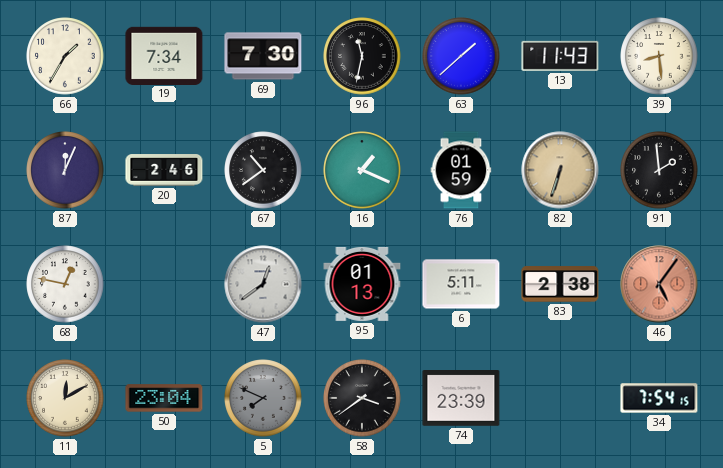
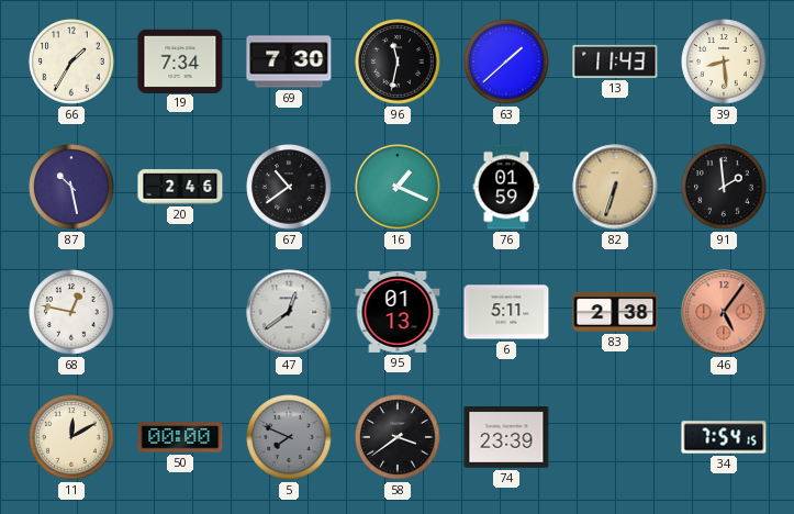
87: 12:04 -> 10:28 (71, 187)
50: 23:04 -> 00:00 (180, 437)
